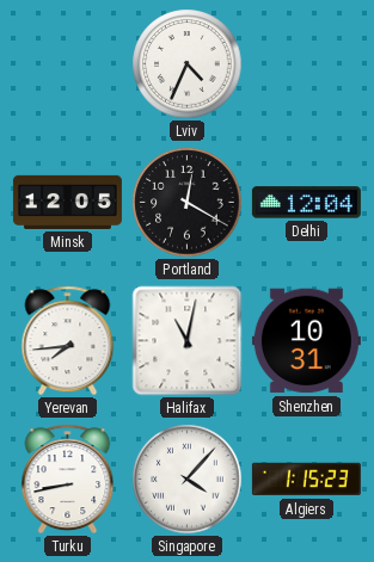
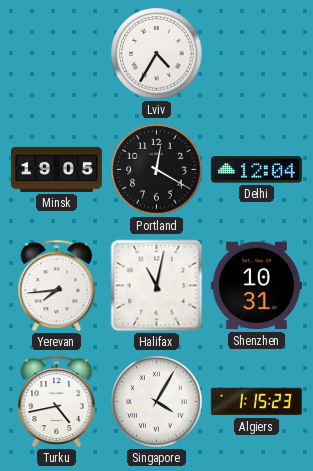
Lviv: 4:34 -> 4:35 (157, 54)
Minsk: 12:05 -> 19:05 (56, 169)
Turku: 8:43 -> 4:43 (57, 402)
Singapore: 4:07 -> 4:05 (157, 402)
